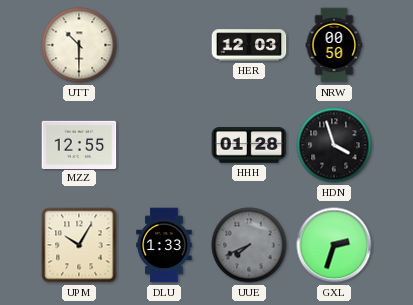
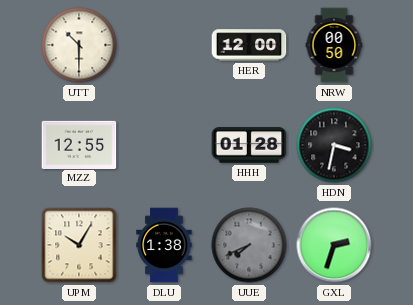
HER: 12:03 -> 12:00 (249, 45)
HDN: 3:57 -> 3:32 (334, 145)
DLU: 1:33 -> 1:38 (164, 245)
